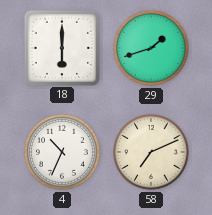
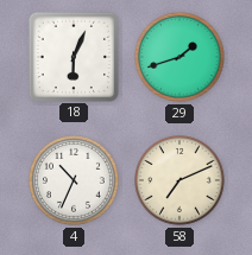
18: 6:00 -> 6:04 (73, 56)
